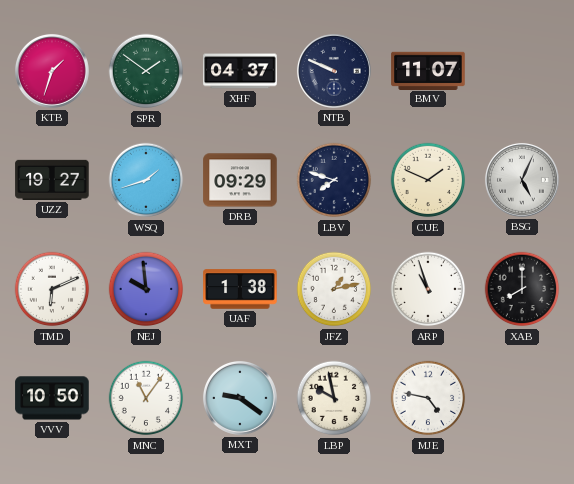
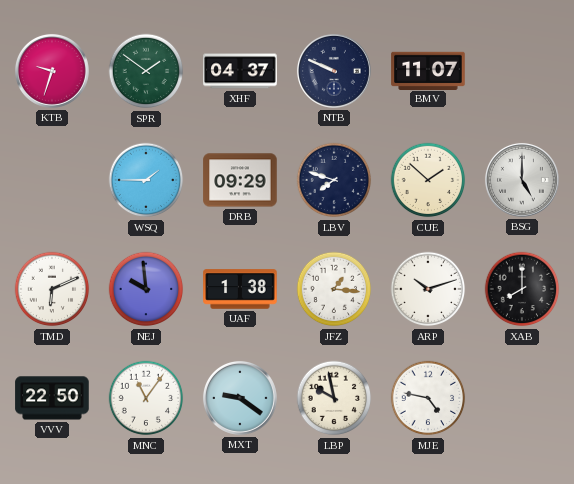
KTB: 1:33 -> 9:33 (52, 71)
UZZ: 19:27 -> none (52, 180)
WSQ: 1:42 -> 1:45 (146, 180)
CUE: 1:49 -> 1:52 (428, 180)
BSG: 5:04 -> 5:00 (522, 180)
JFZ: 1:13 -> 1:16 (334, 289)
ARP: 10:57 -> 10:12 (428, 289)
VVV: 10:50 -> 22:50 (52, 398)
